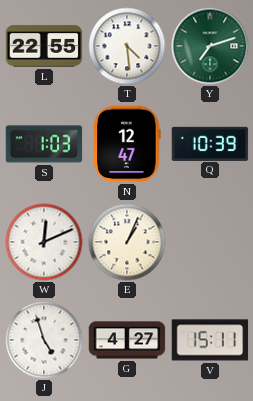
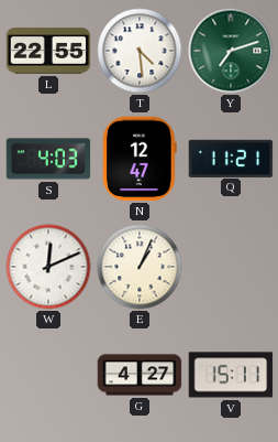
S: 1:03 -> 4:03 (48, 159)
Q: 10:39 -> 11:21 (231, 158)
J: 4:57 -> none (44, 340)
